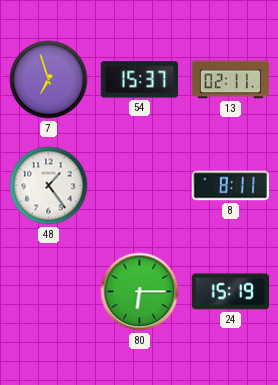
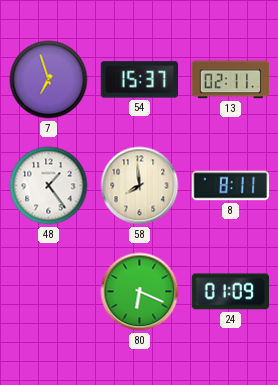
58: none -> 7:59 (140, 186)
80: 6:15 -> 6:19 (140, 292)
24: 15:19 -> 01:09 (230, 292)
